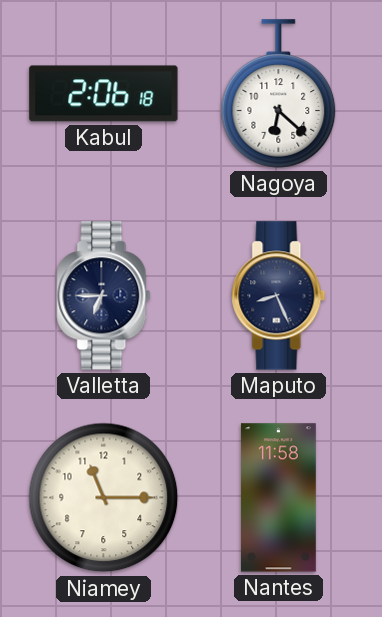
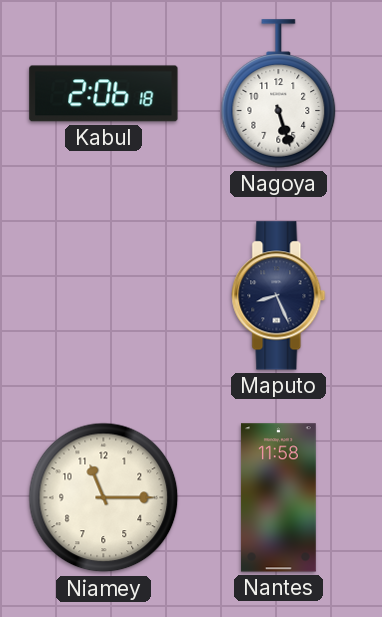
Nagoya: 6:22 -> 5:27 (279, 94)
Valletta: 6:45 -> none (104, 296)
